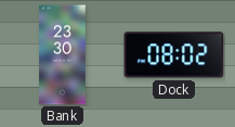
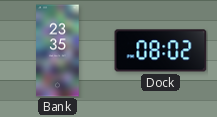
Bank: 23:30 -> 23:35 (58, 51)
